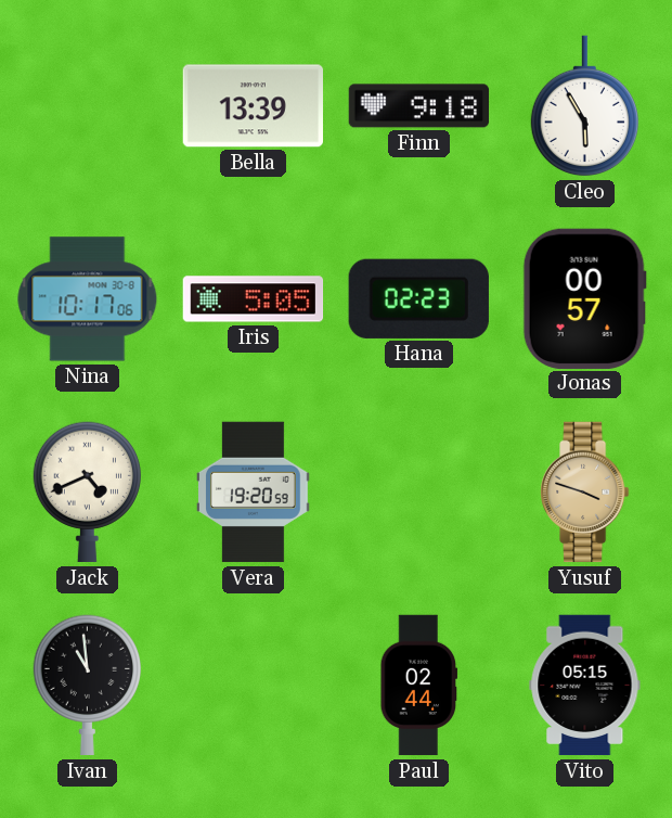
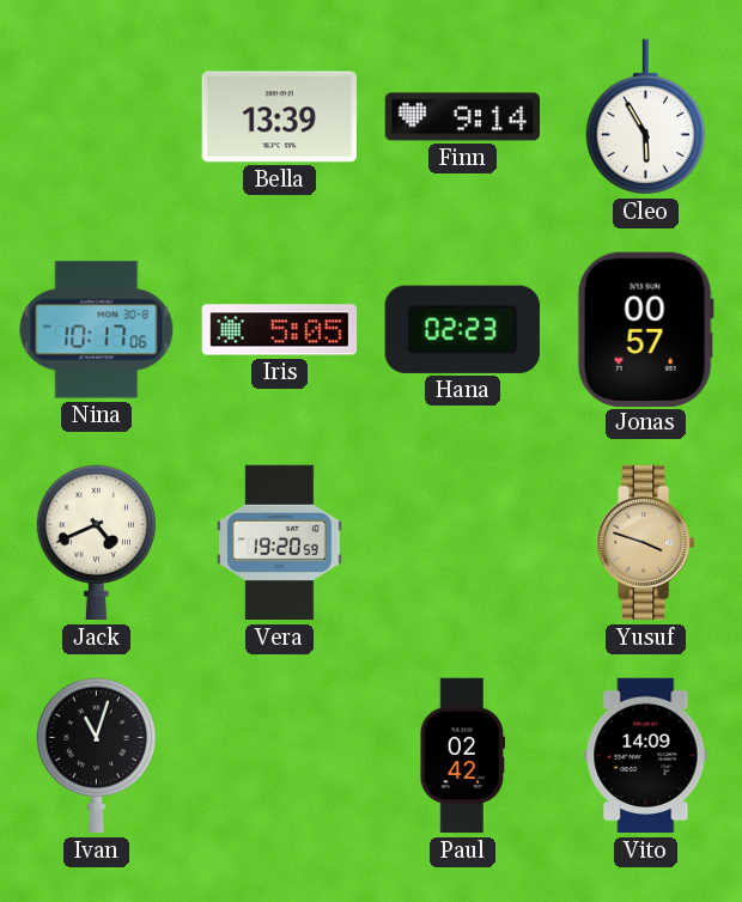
Finn: 9:18 -> 9:14 (462, 117)
Ivan: 10:59 -> 11:03 (96, 756)
Paul: 02:44 -> 02:42 (463, 756)
Vito: 05:15 -> 14:09 (646, 756)
